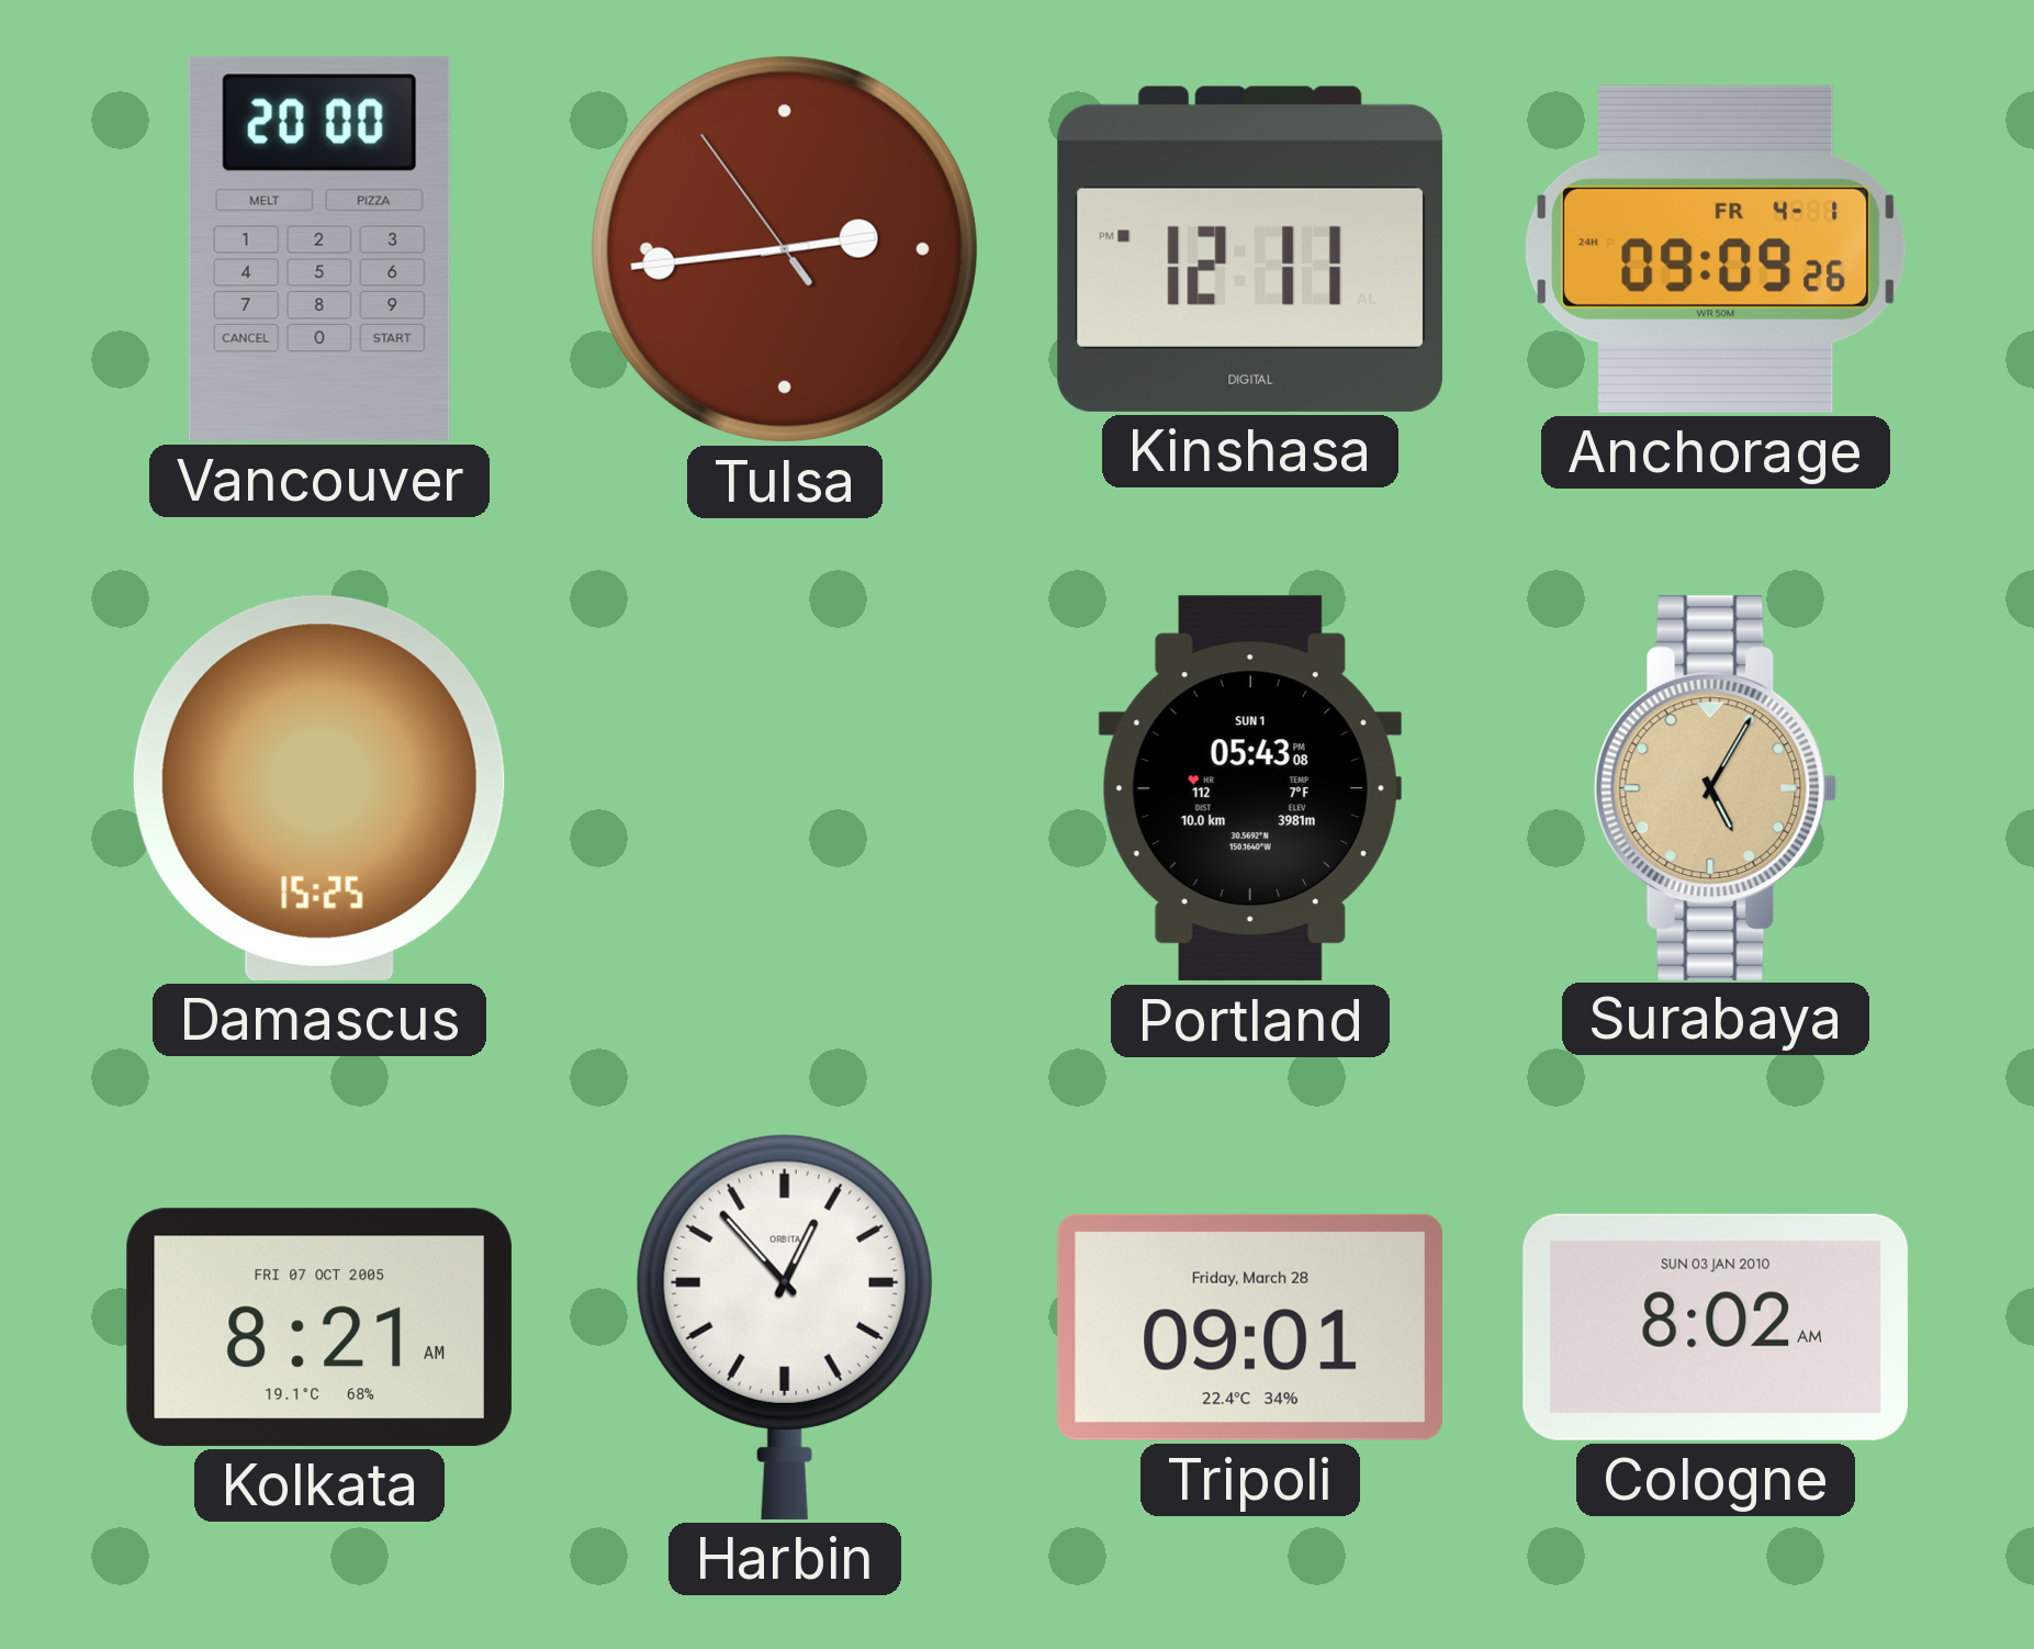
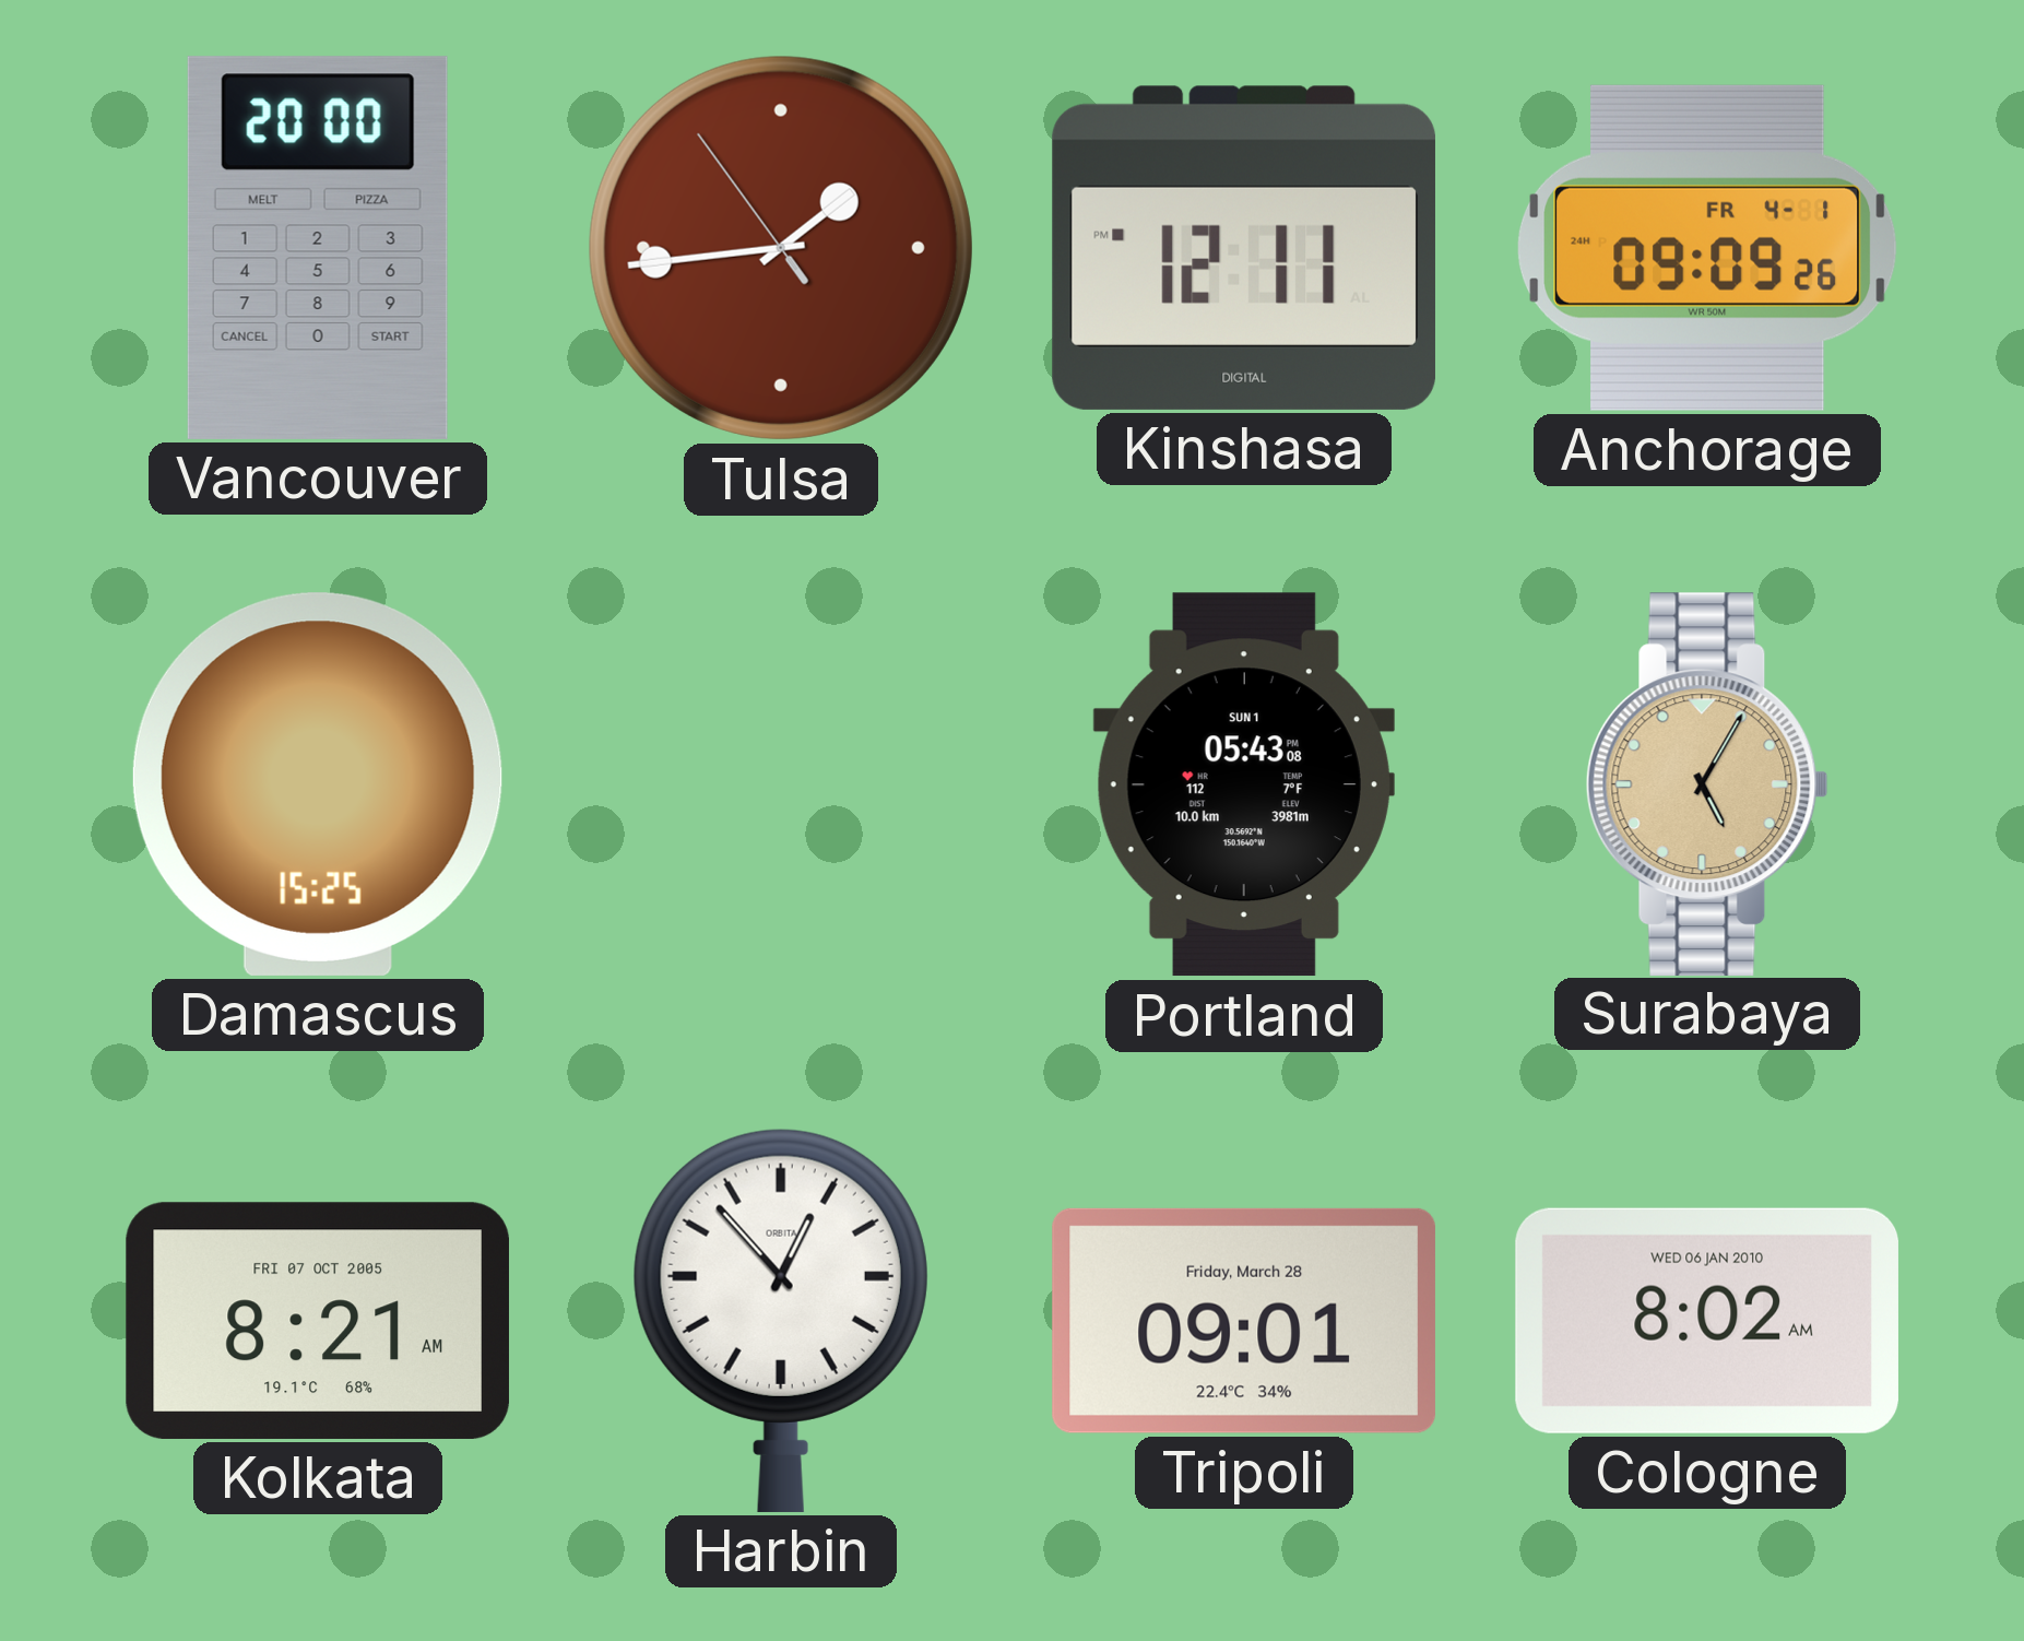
Tulsa: 2:43 -> 1:43 (781, 248)
Cologne date: SUN 03 JAN 2010 -> WED 06 JAN 2010 (1707, 1321)
